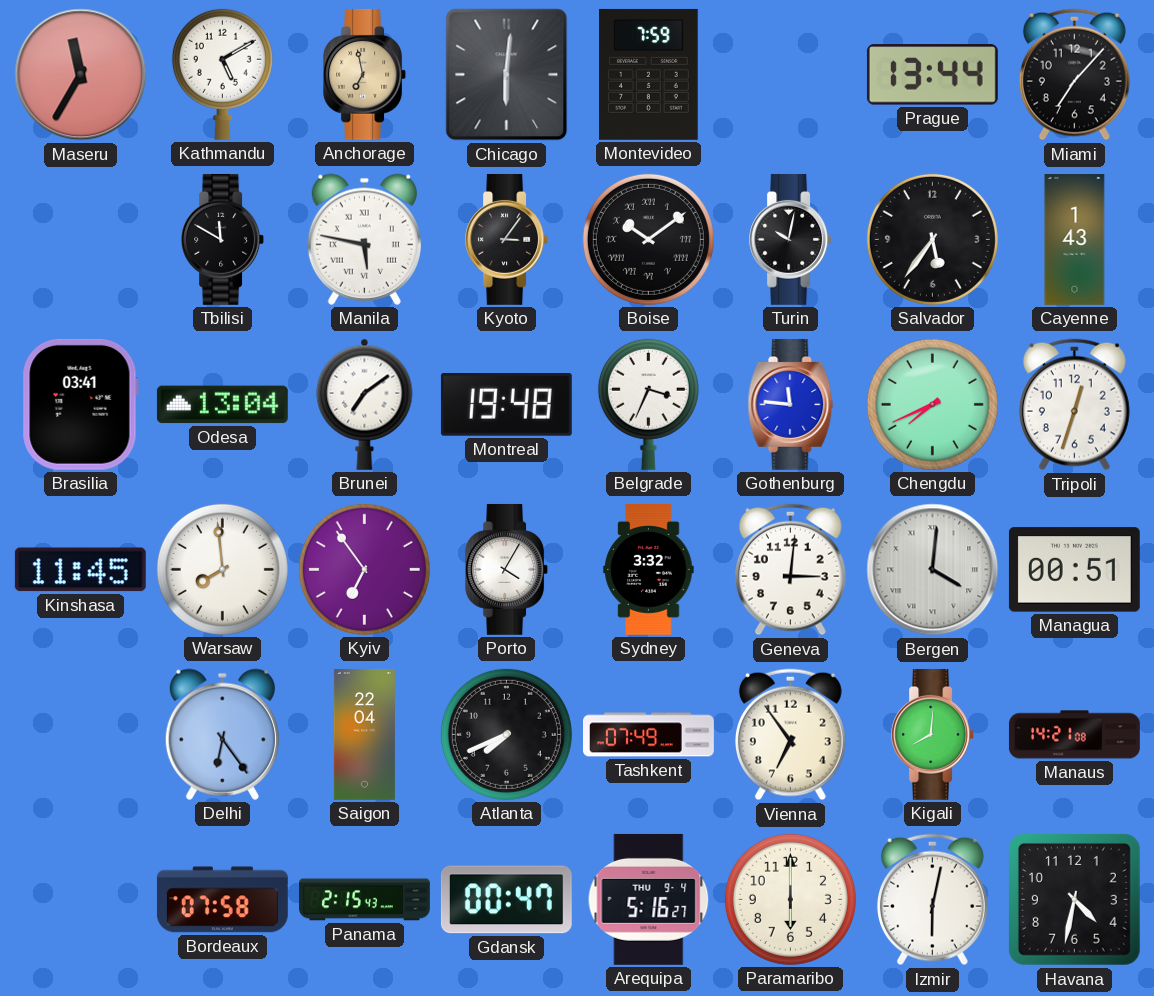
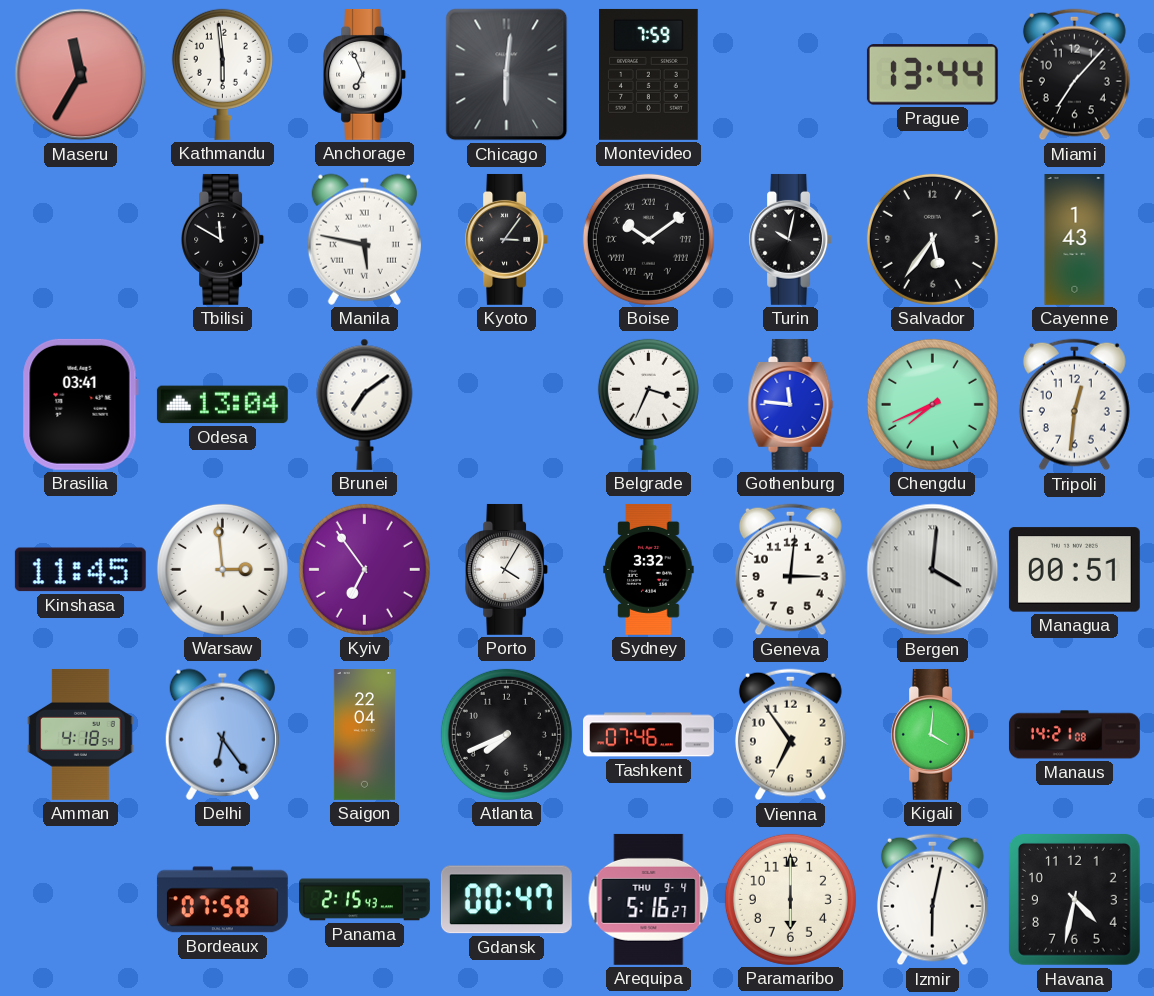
Kathmandu: 5:10 -> 5:59 (222, 74)
Anchorage: 6:58 -> 6:56 (365, 74)
Anchorage dial: champagne -> white (365, 74)
Montreal: 19:48 -> none (506, 405)
Tripoli: 12:33 -> 12:31 (1074, 405)
Warsaw: 7:59 -> 2:59 (222, 569)
Amman: none -> 4:18 (81, 734)
Tashkent: 07:49 -> 07:46 (649, 735)
Kigali: 8:01 -> 4:01 (933, 734)
